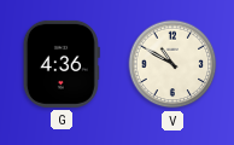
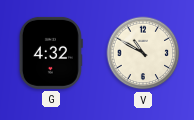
G: 4:36 -> 4:32 (51, 53)
